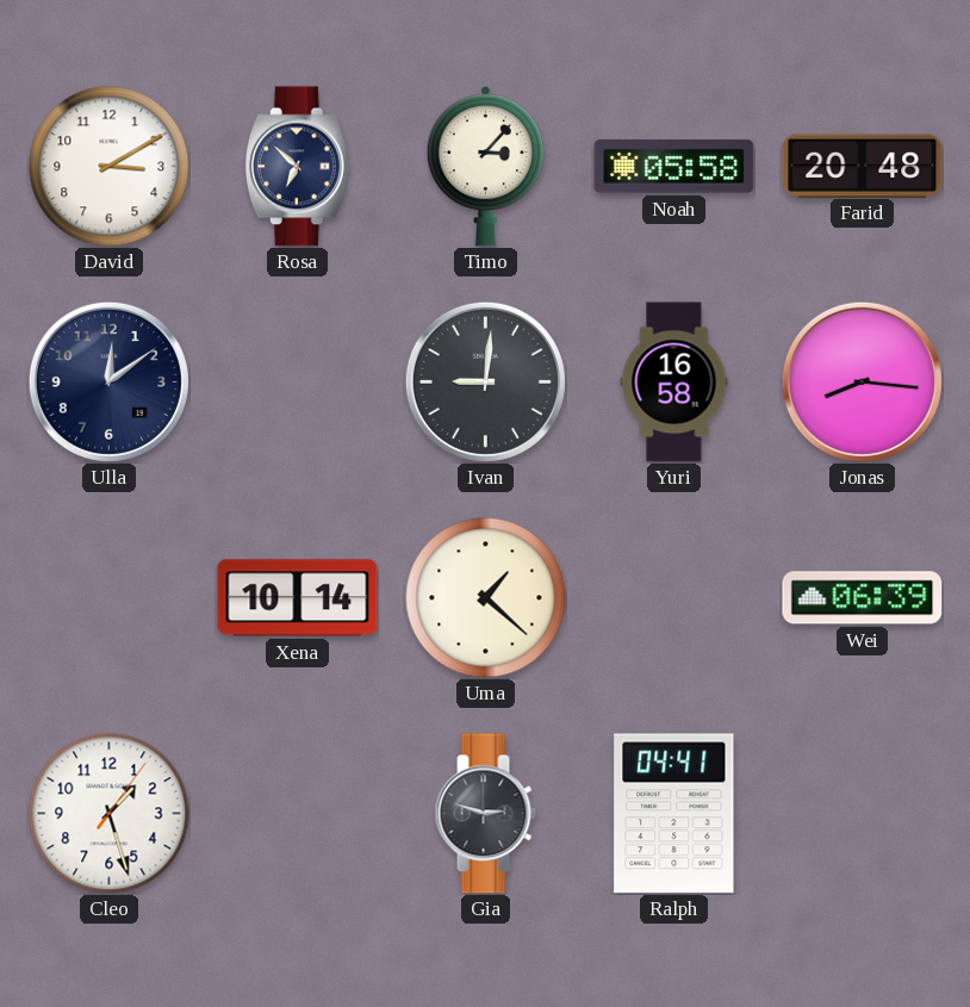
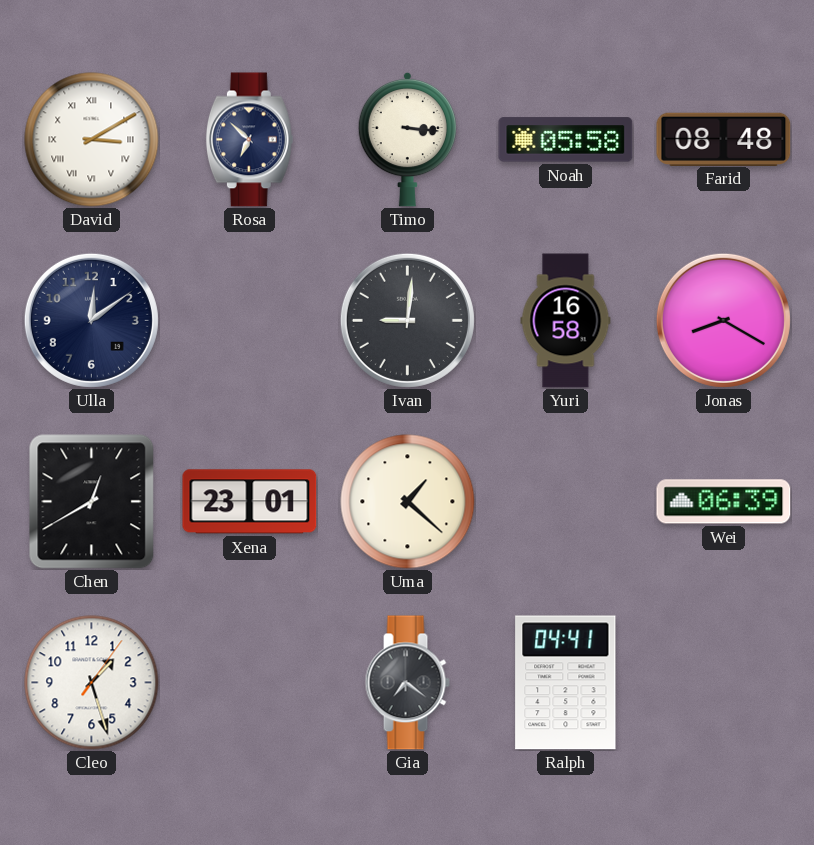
David numerals: Arabic -> Roman (92, 140)
Timo: 3:07 -> 3:16 (407, 139)
Farid: 20:48 -> 08:48 (724, 139)
Jonas: 8:16 -> 8:20 (723, 320)
Chen: none -> 12:40 (92, 502)
Xena: 10:14 -> 23:01 (250, 502)
Gia: 2:48 -> 7:21 (407, 683)
